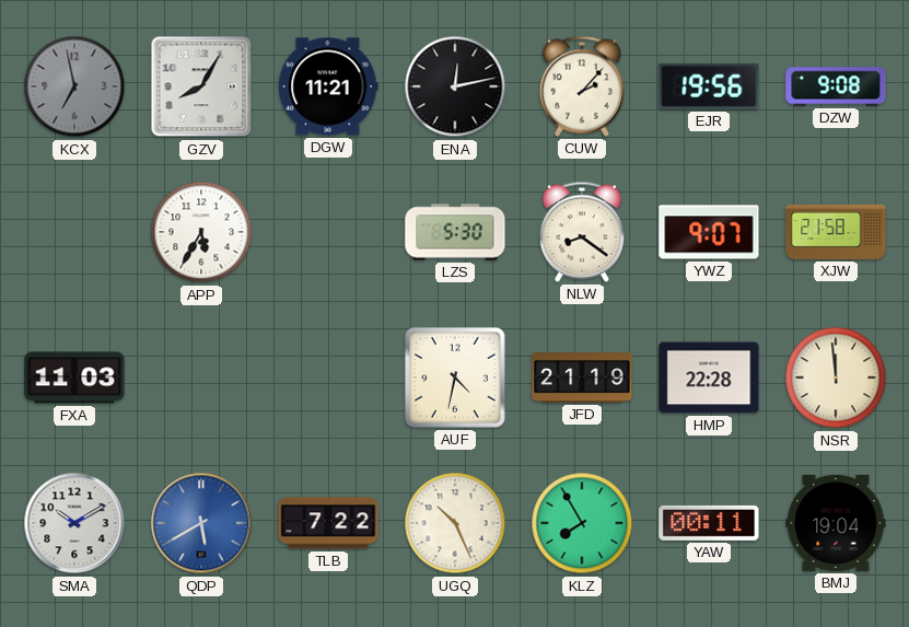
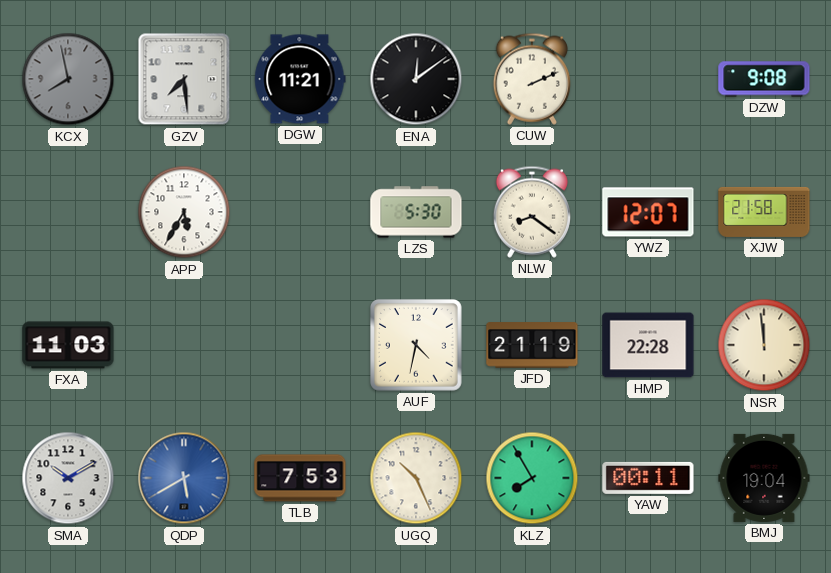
KCX: 6:58 -> 7:58 (68, 79)
GZV: 8:05 -> 7:29 (184, 79)
ENA: 12:13 -> 12:09 (416, 79)
CUW: 2:07 -> 2:11 (532, 79)
EJR: 19:56 -> none (709, 86)
YWZ: 9:07 -> 12:07 (648, 212)
TLB: 7:22 -> 7:53 (300, 478)
